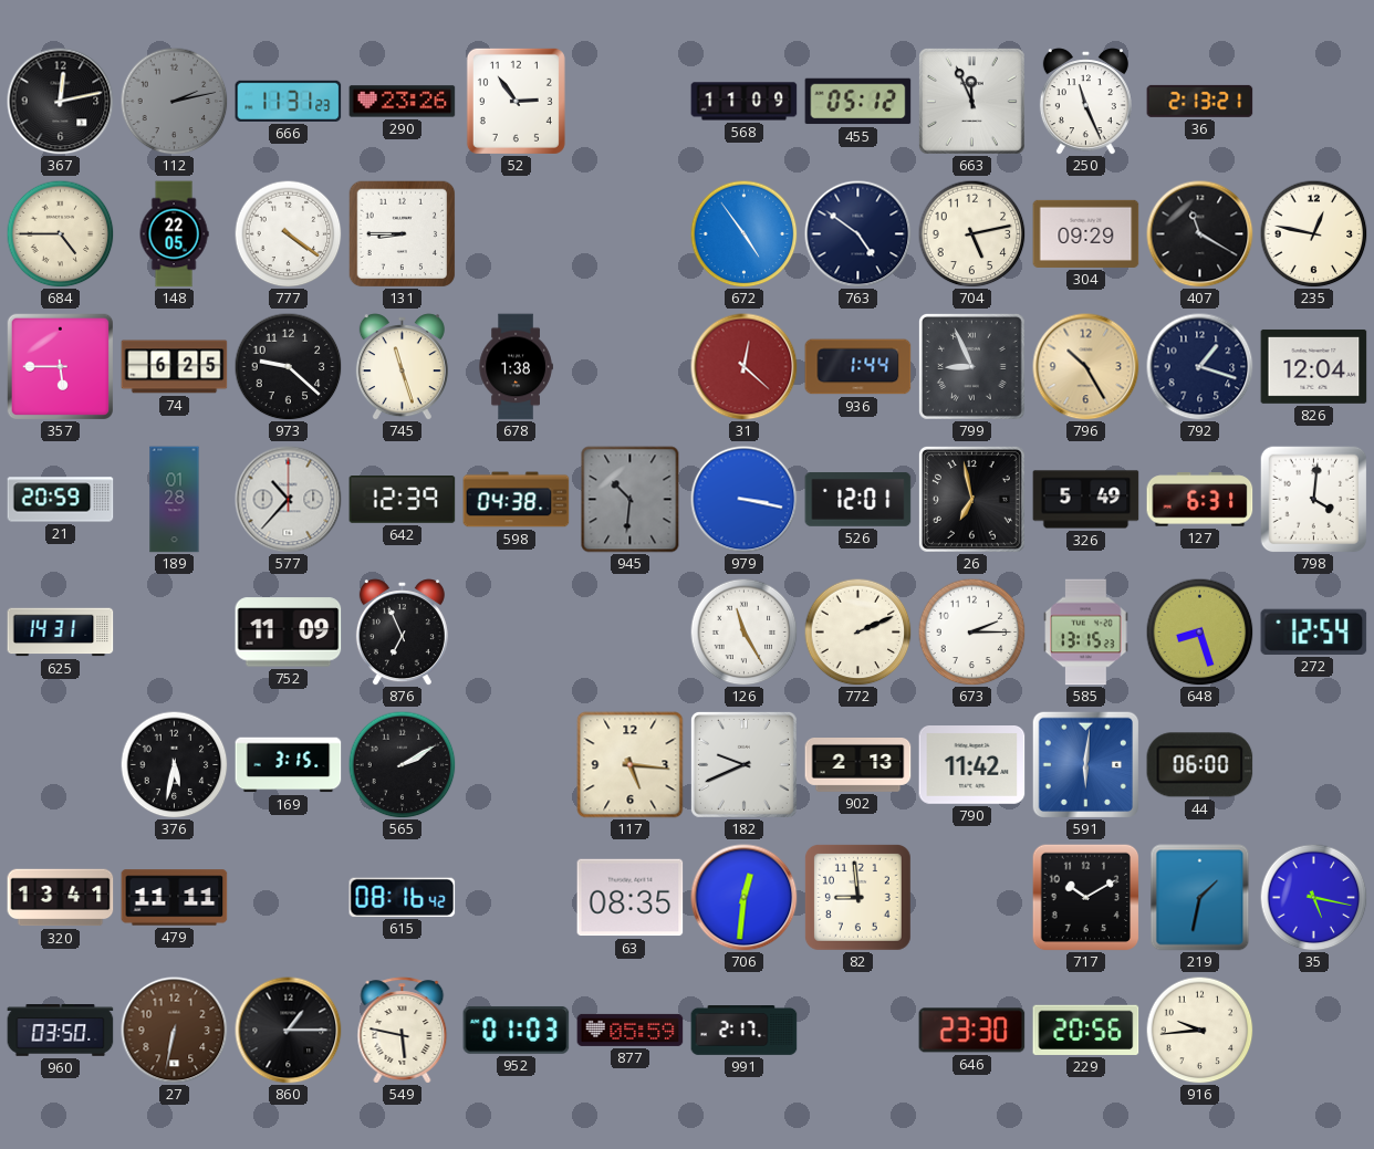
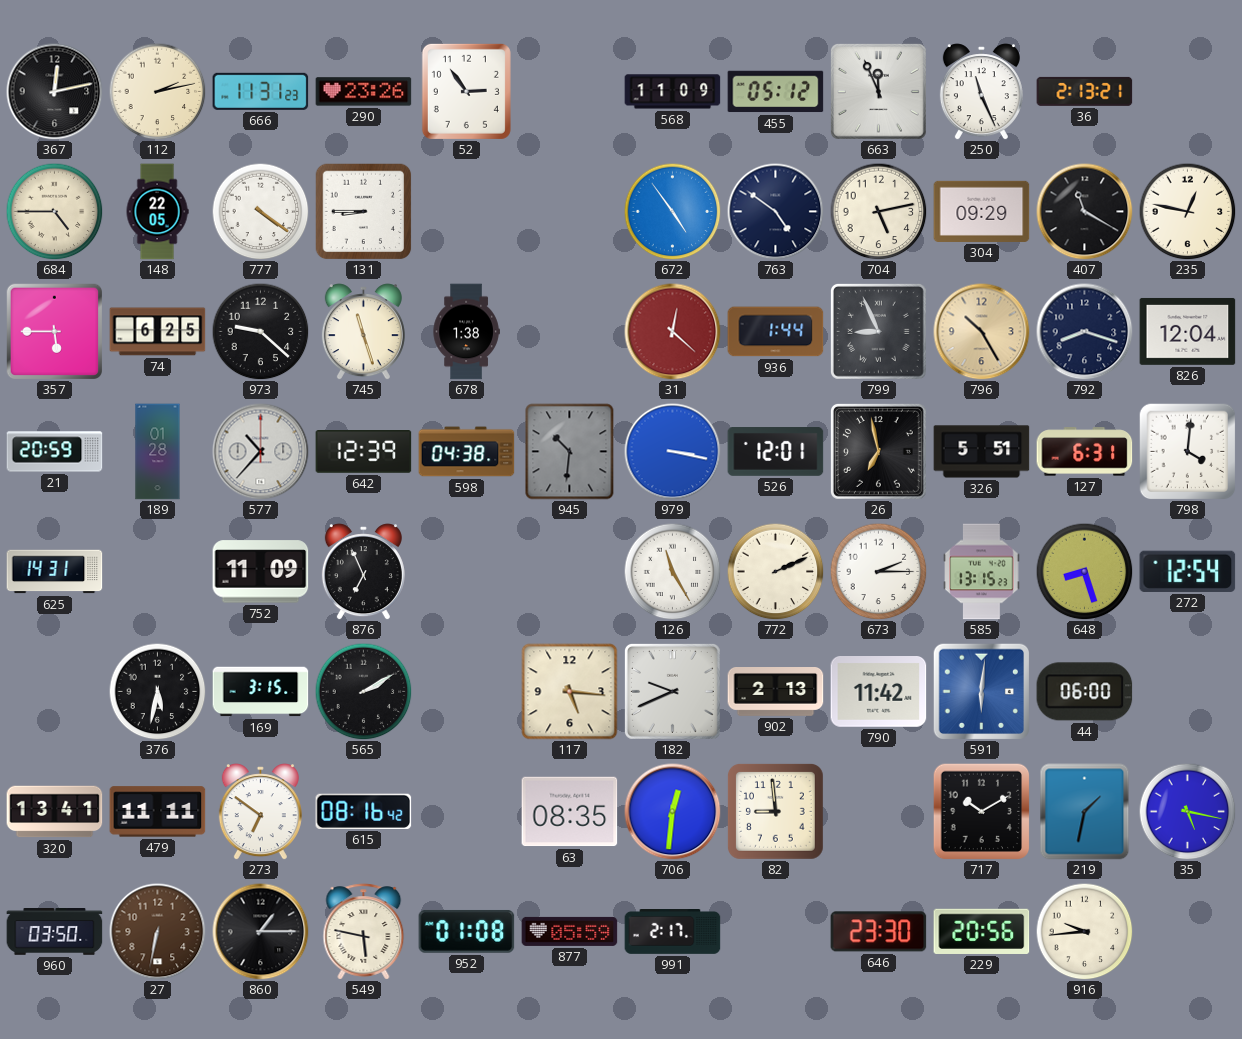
112 dial: grey -> cream (157, 91)
792: 1:18 -> 8:18 (1085, 332)
326: 5:49 -> 5:51 (982, 452)
273: none -> 6:51 (260, 812)
952: 01:03 -> 01:08 (467, 931)
